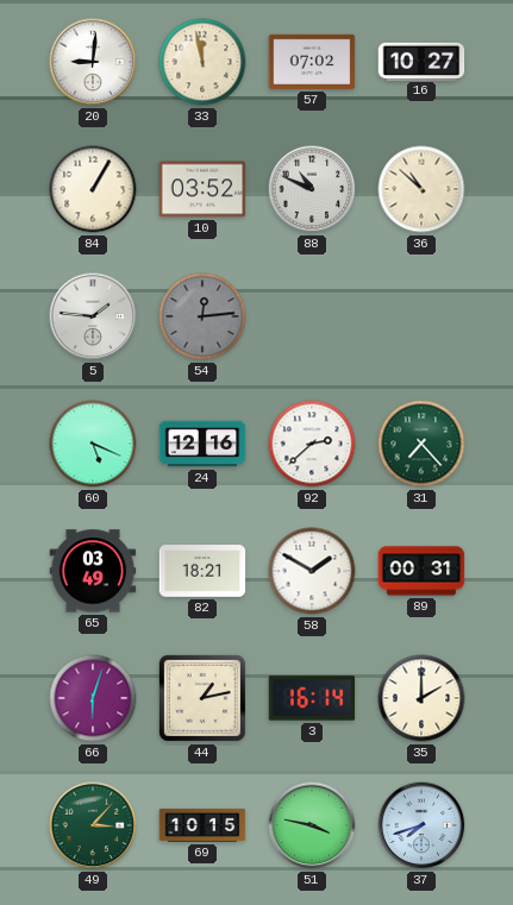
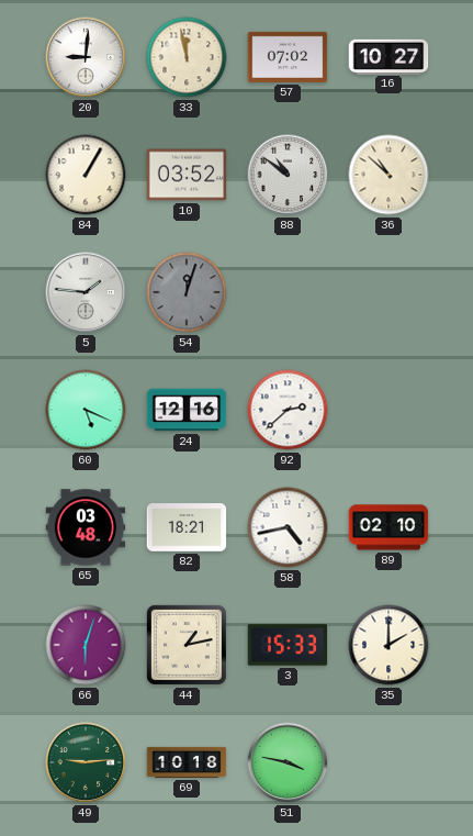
88: 10:49 -> 10:51 (288, 175)
54: 12:14 -> 12:03 (187, 292)
31: 7:23 -> none (421, 444)
65: 03:49 -> 03:48 (86, 527)
58: 1:50 -> 4:43 (288, 527)
89: 00:31 -> 02:10 (388, 527)
3: 16:14 -> 15:33 (288, 645)
49: 3:07 -> 9:14 (86, 762)
69: 10:15 -> 10:18 (187, 762)
37: 7:42 -> none (421, 825)
